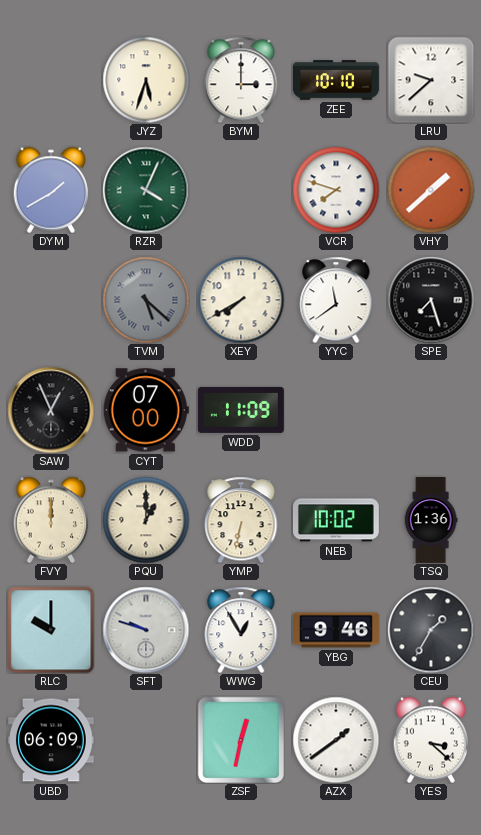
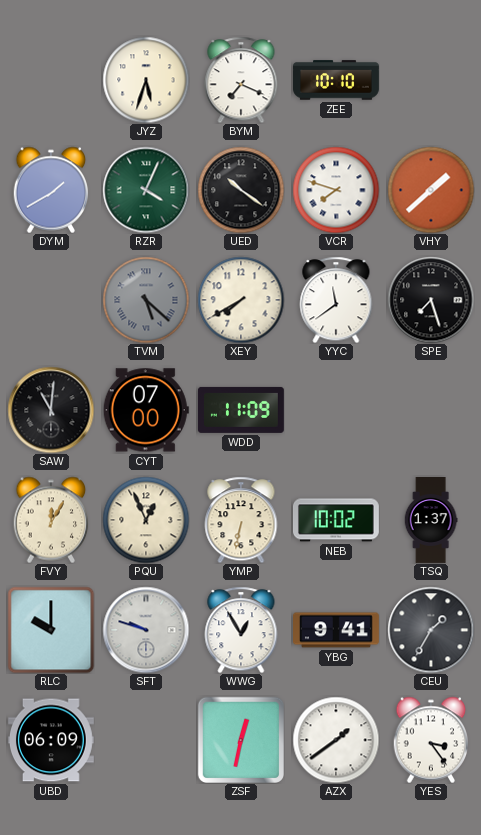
BYM: 3:00 -> 7:19 (241, 80)
LRU: 9:38 -> none (431, 80)
UED: none -> 10:21 (241, 190)
SAW: 12:56 -> 11:01 (51, 410)
FVY: 12:00 -> 12:05 (51, 520)
PQU: 1:00 -> 12:56 (146, 520)
TSQ: 1:36 -> 1:37 (431, 521)
YBG: 9:46 -> 9:41 (337, 630)
YES: 3:22 -> 3:24 (431, 740)
